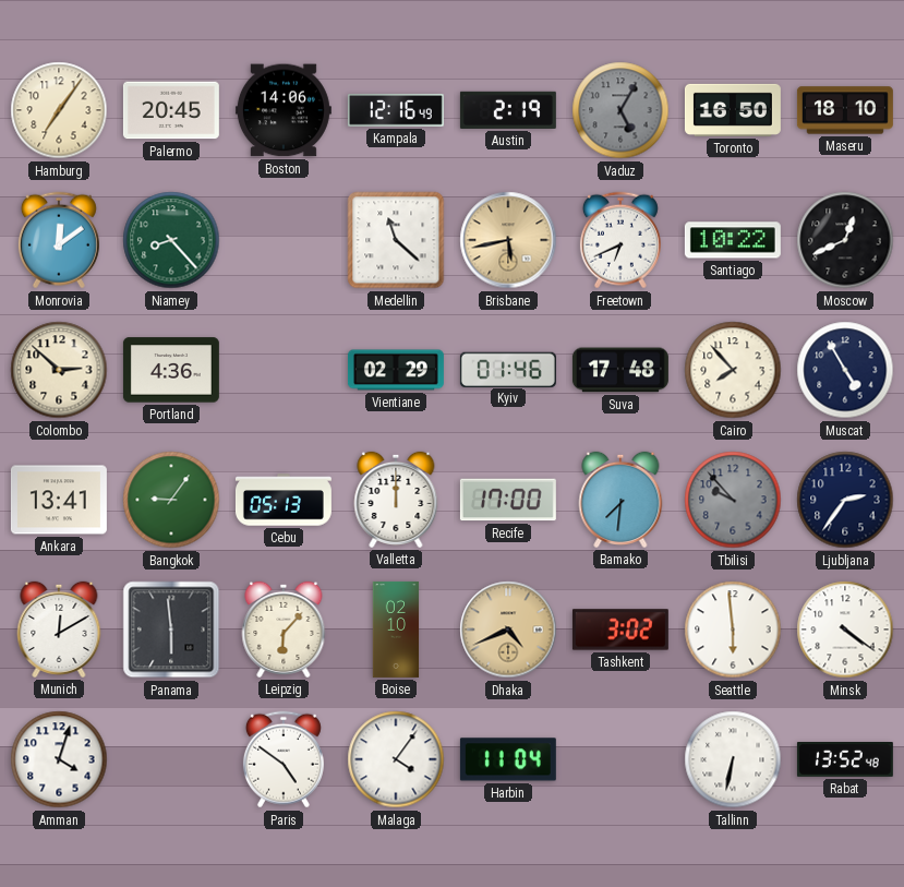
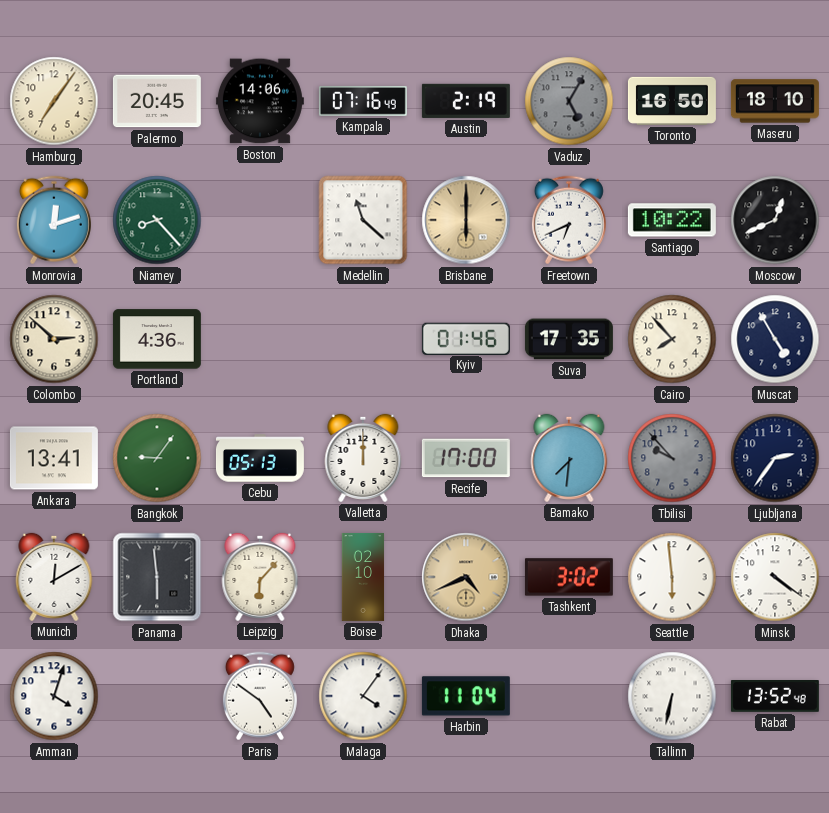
Kampala: 12:16 -> 07:16 (363, 102)
Monrovia: 12:09 -> 12:12 (54, 220)
Brisbane: 5:43 -> 6:00 (466, 220)
Vientiane: 02:29 -> none (396, 370)
Suva: 17:48 -> 17:35 (569, 339)
